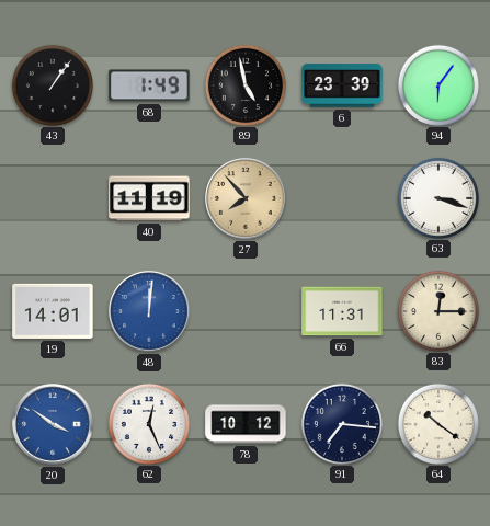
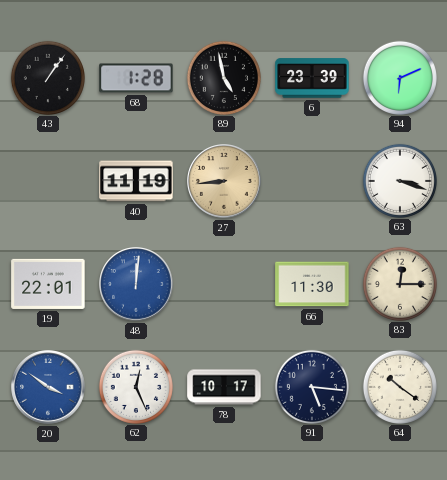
68: 1:49 -> 1:28 (136, 78)
94: 6:06 -> 6:11 (399, 77)
27: 7:53 -> 8:44 (224, 181)
19: 14:01 -> 22:01 (48, 284)
66: 11:31 -> 11:30 (312, 284)
78: 10:12 -> 10:17 (224, 387)
91: 7:16 -> 5:16 (311, 386)
